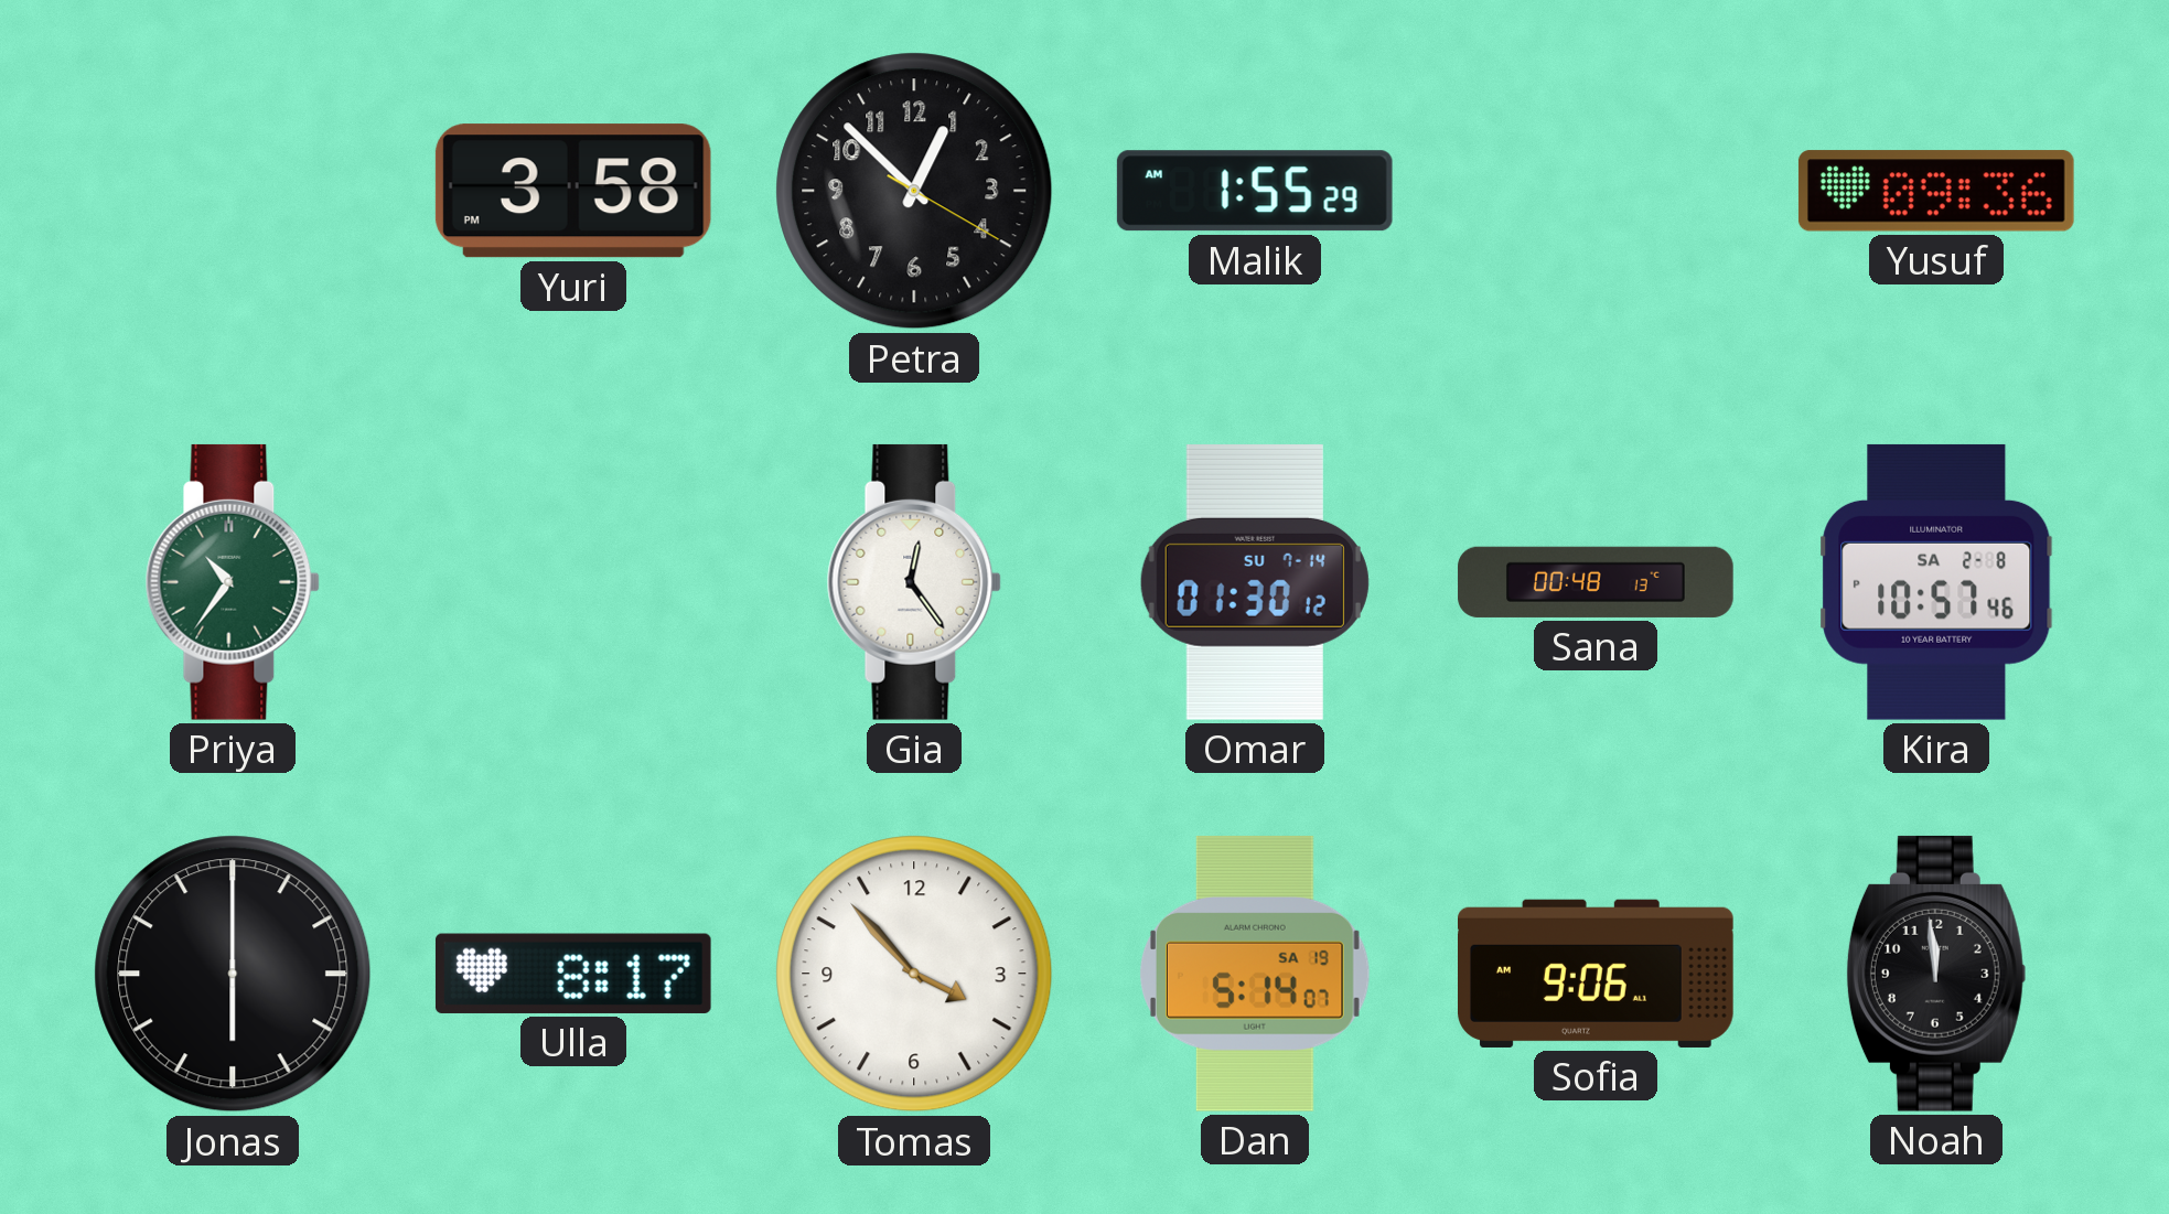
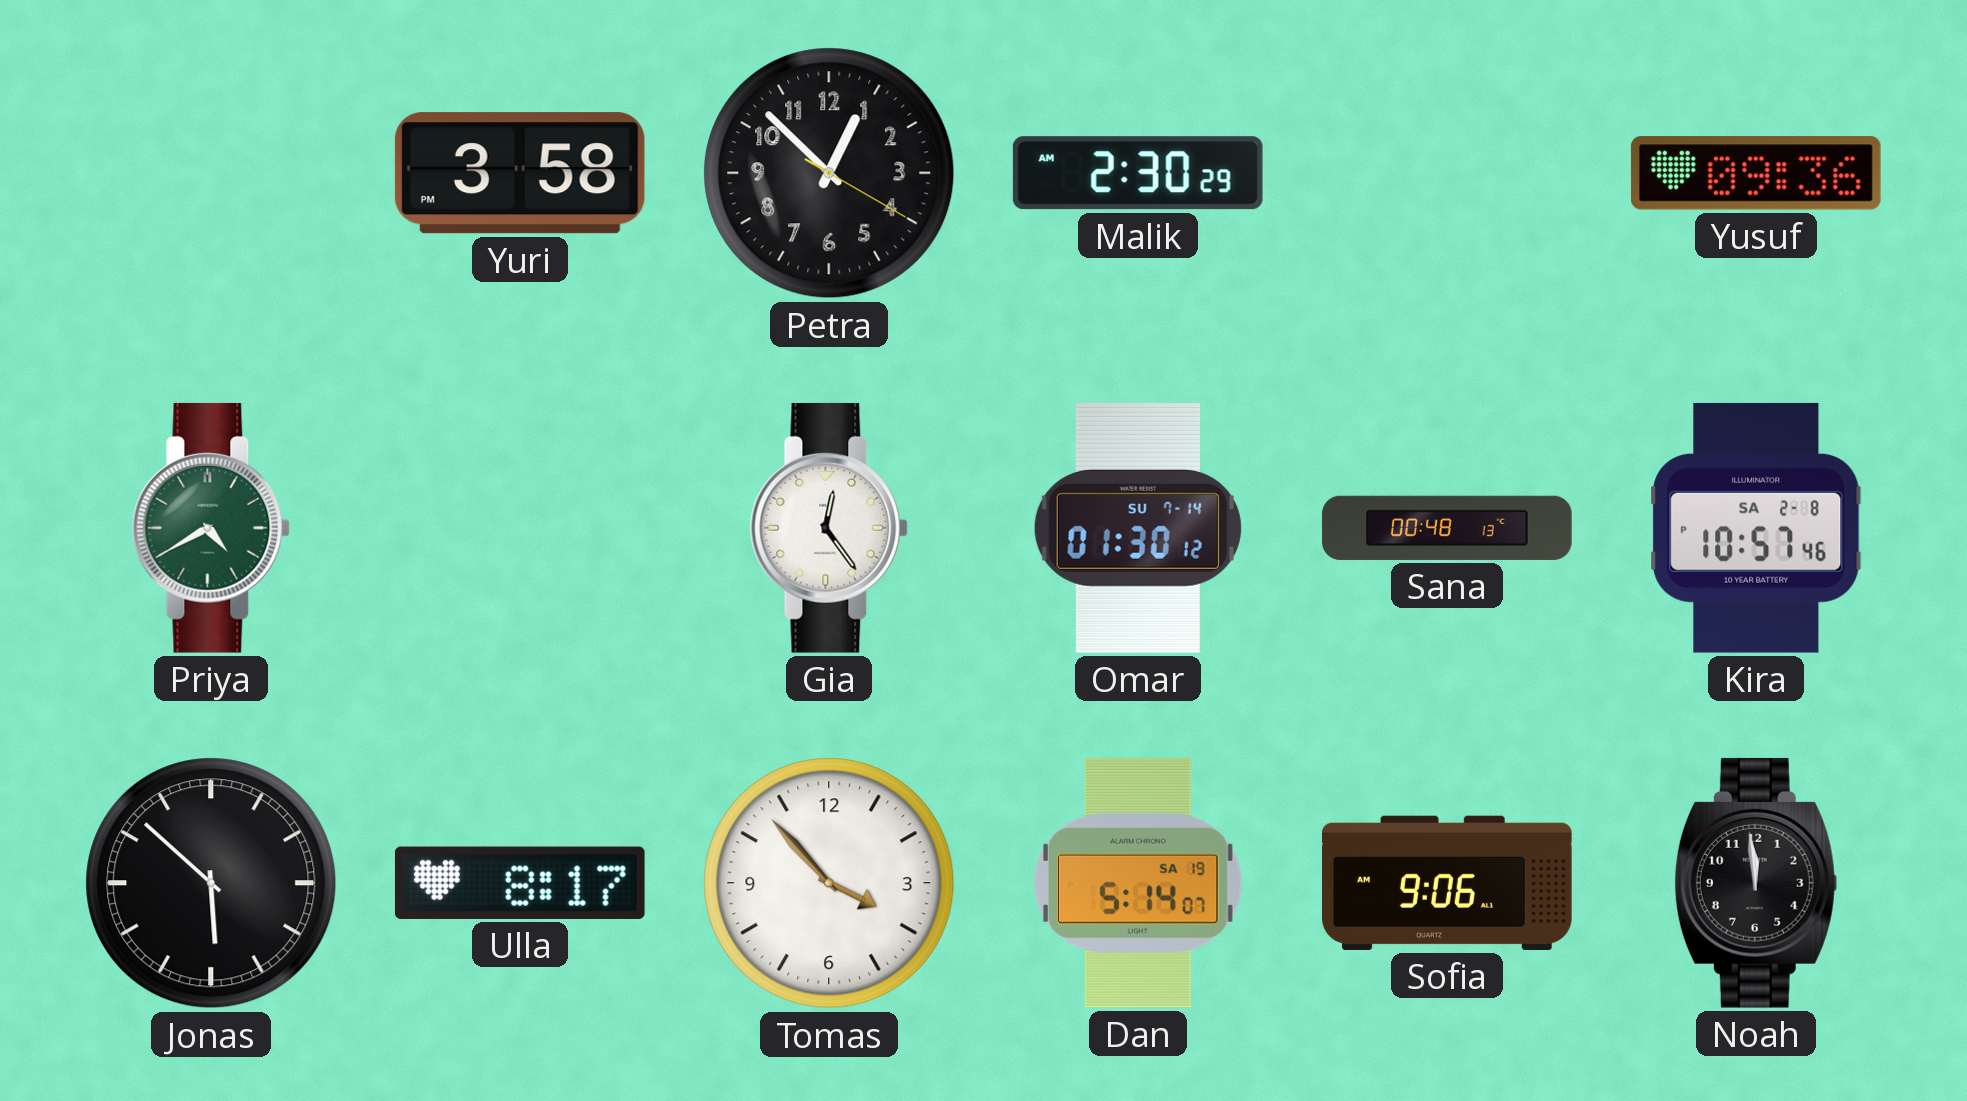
Malik: 1:55 -> 2:30 (1138, 173)
Priya: 10:36 -> 4:40 (211, 528)
Jonas: 6:00 -> 5:52 (211, 883)
